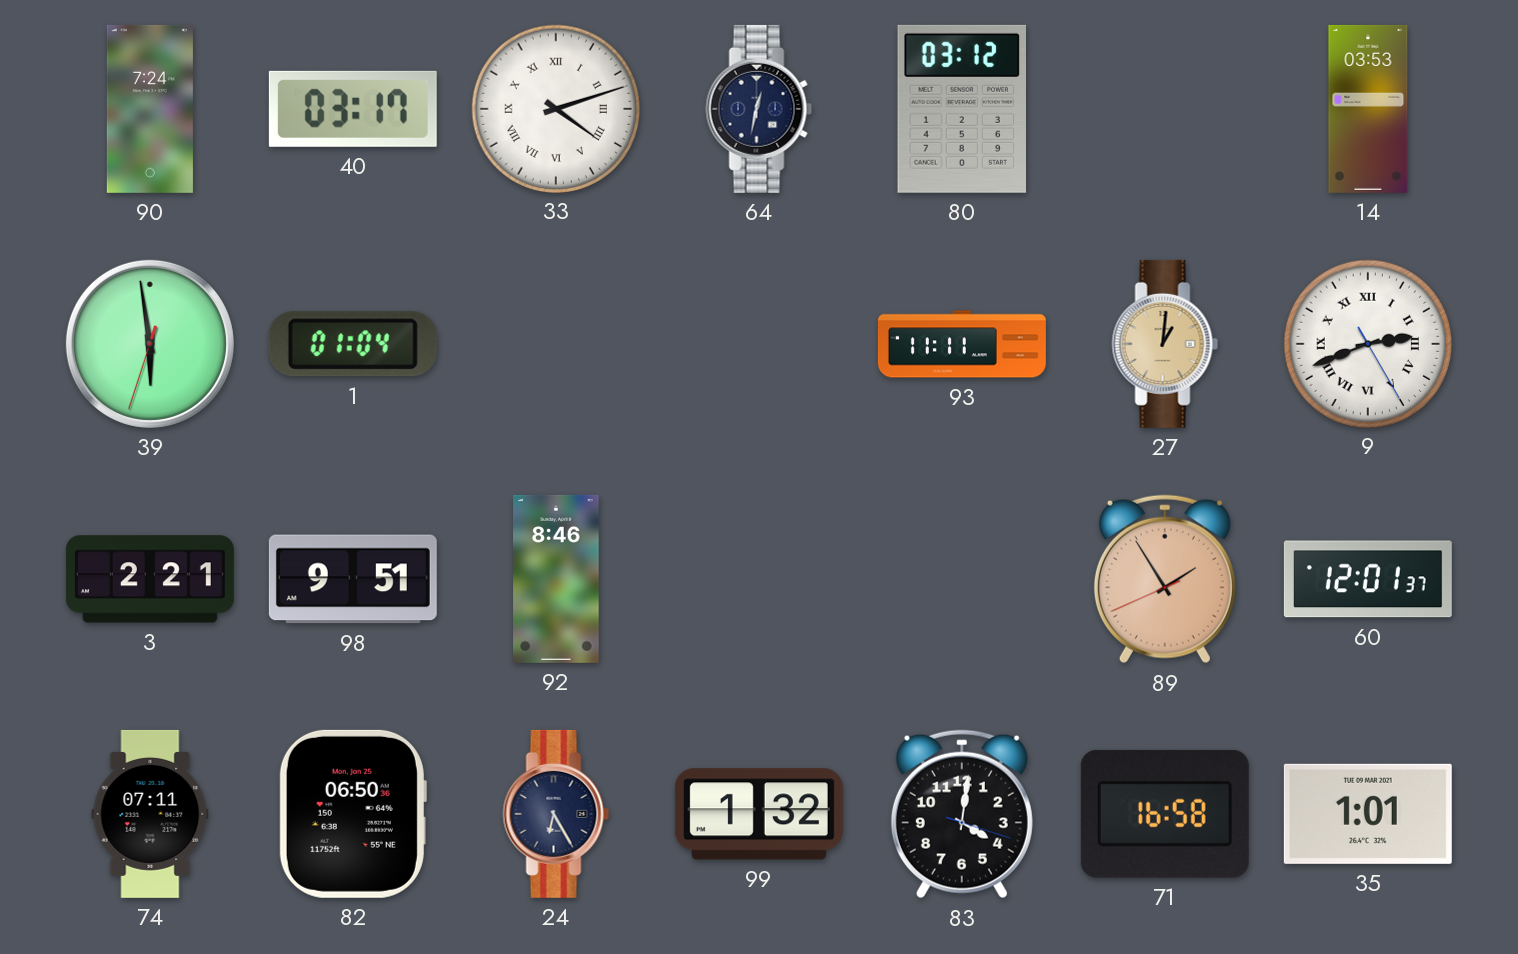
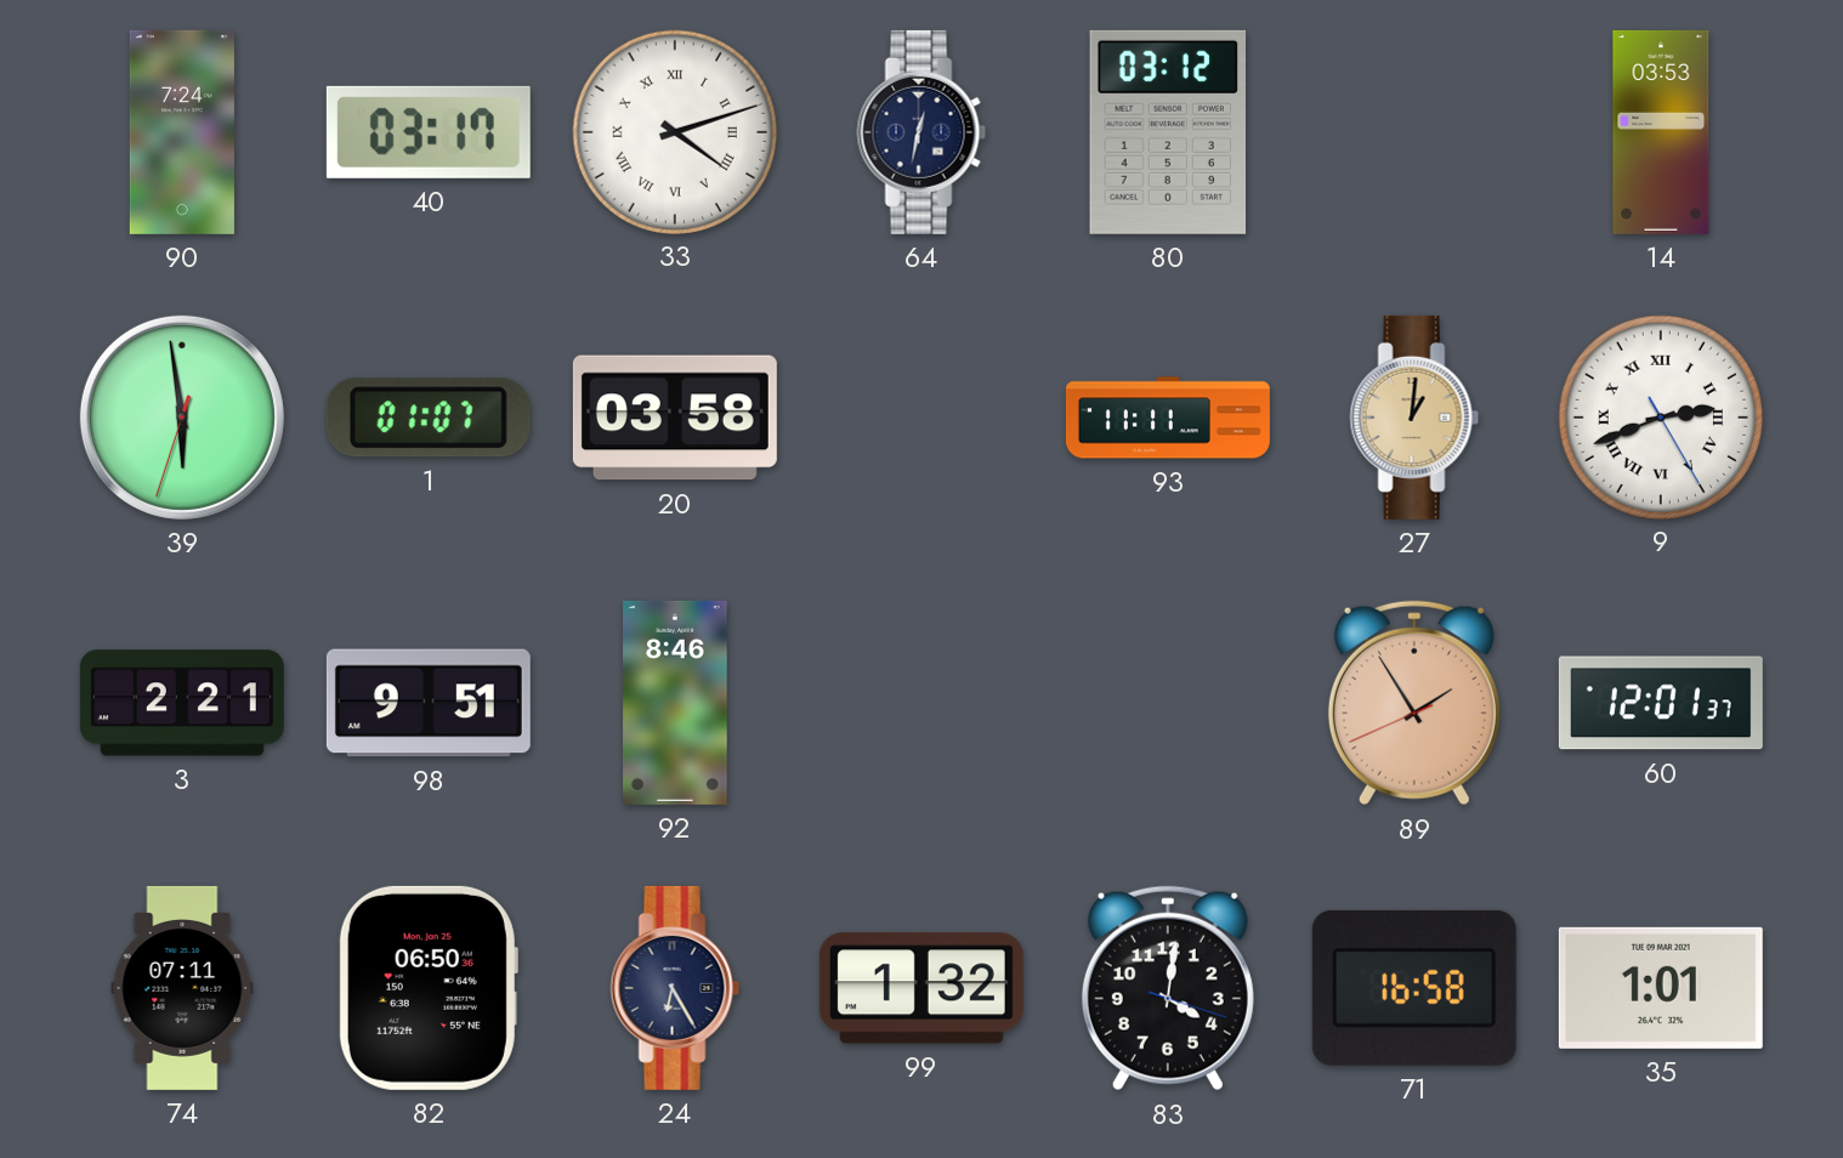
1: 01:04 -> 01:07 (429, 418)
20: none -> 03:58 (675, 418)
